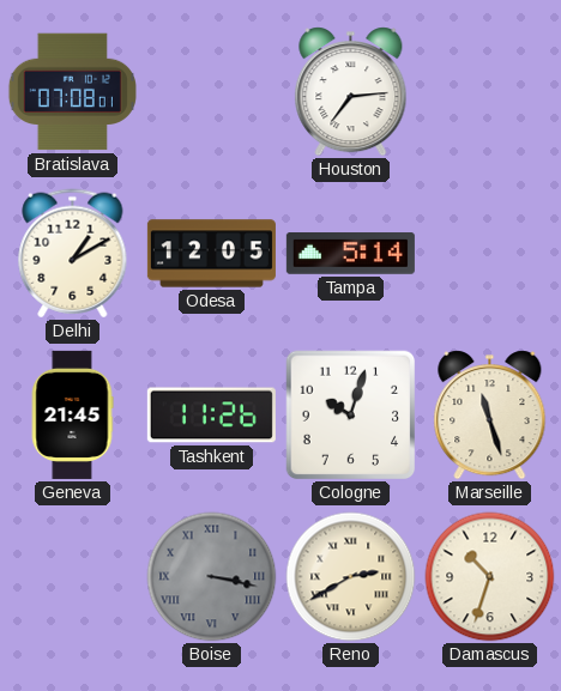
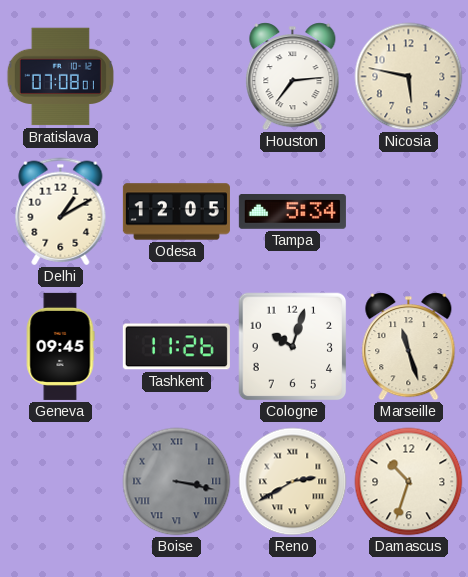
Nicosia: none -> 5:47 (409, 77)
Tampa: 5:14 -> 5:34 (292, 212)
Geneva: 21:45 -> 09:45 (60, 346)
